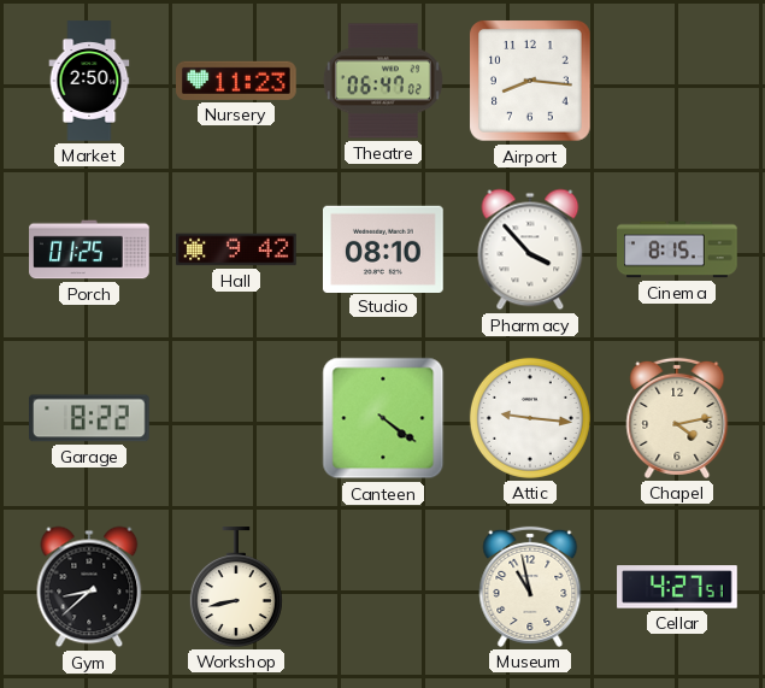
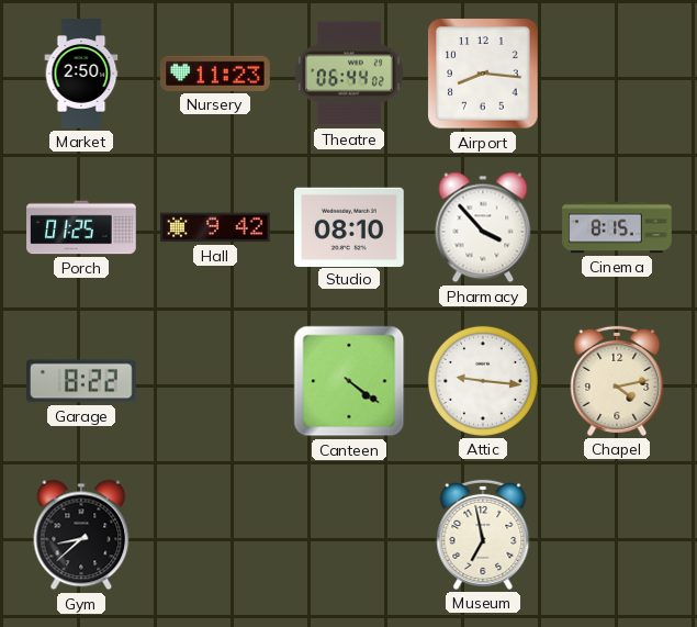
Theatre: 06:47 -> 06:44 (349, 74)
Workshop: 8:43 -> none (236, 587)
Museum: 10:58 -> 6:58 (483, 535)
Cellar: 4:27 -> none (677, 587)
